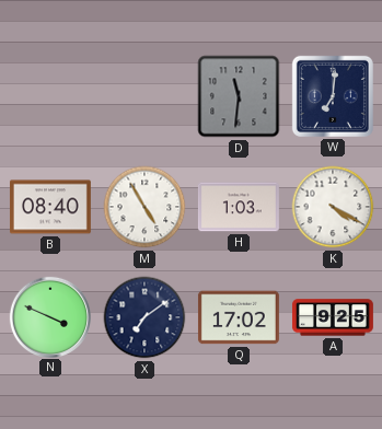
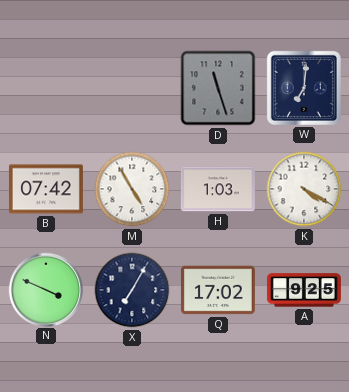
D: 11:31 -> 11:27 (218, 88)
B: 08:40 -> 07:42 (46, 189)
X: 7:09 -> 7:05 (132, 290)
